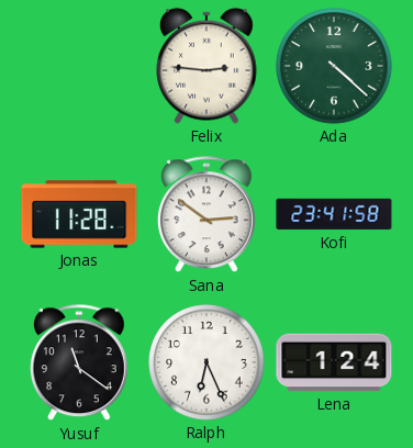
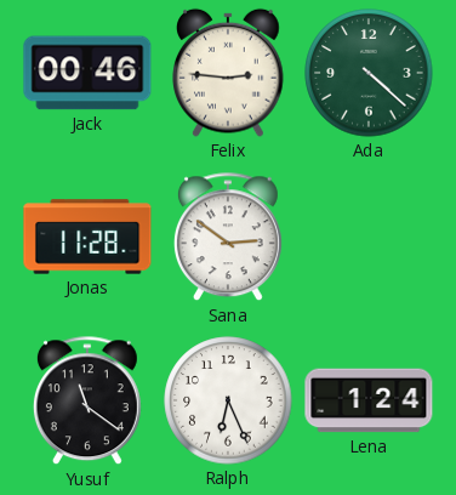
Jack: none -> 00:46 (87, 73)
Kofi: 23:41 -> none (334, 214)
